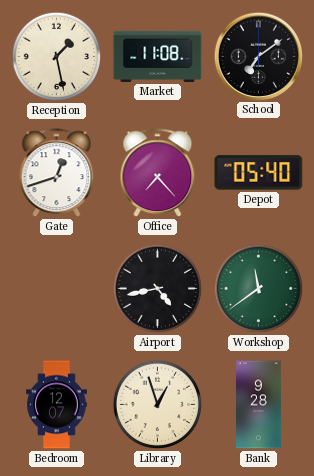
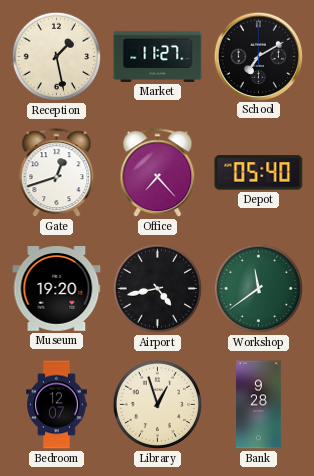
Market: 11:08 -> 11:27 (158, 56)
School: 7:09 -> 7:10 (258, 56)
Museum: none -> 19:20 (57, 289)
